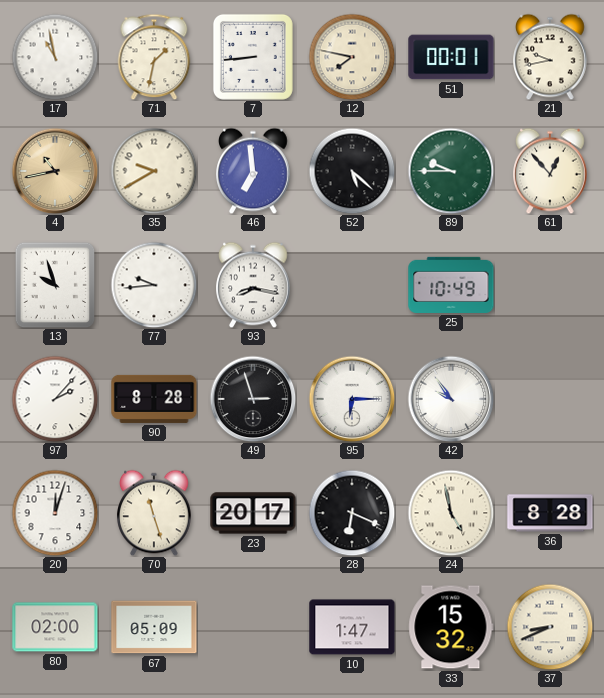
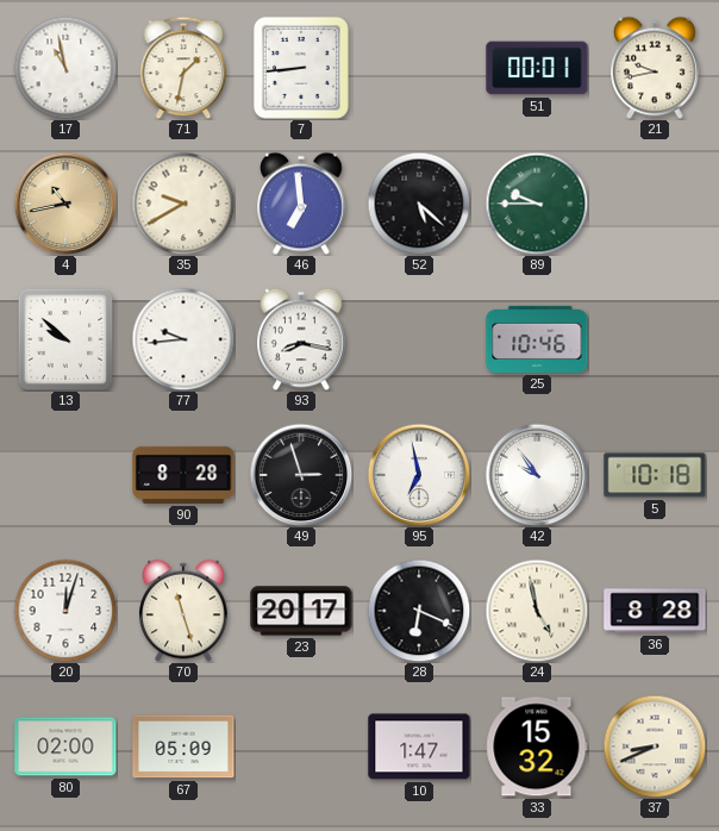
12: 7:47 -> none (352, 57)
61: 12:53 -> none (550, 171)
13: 9:57 -> 9:52 (65, 339)
25: 10:49 -> 10:46 (537, 339)
97: 2:07 -> none (55, 399)
95: 6:15 -> 6:58 (419, 475)
5: none -> 10:18 (655, 475)
